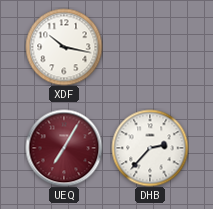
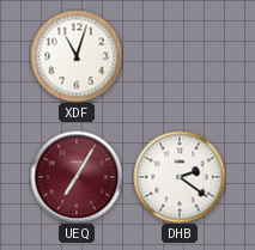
XDF: 10:17 -> 11:03 (77, 56)
DHB: 2:37 -> 2:21 (180, 177)
